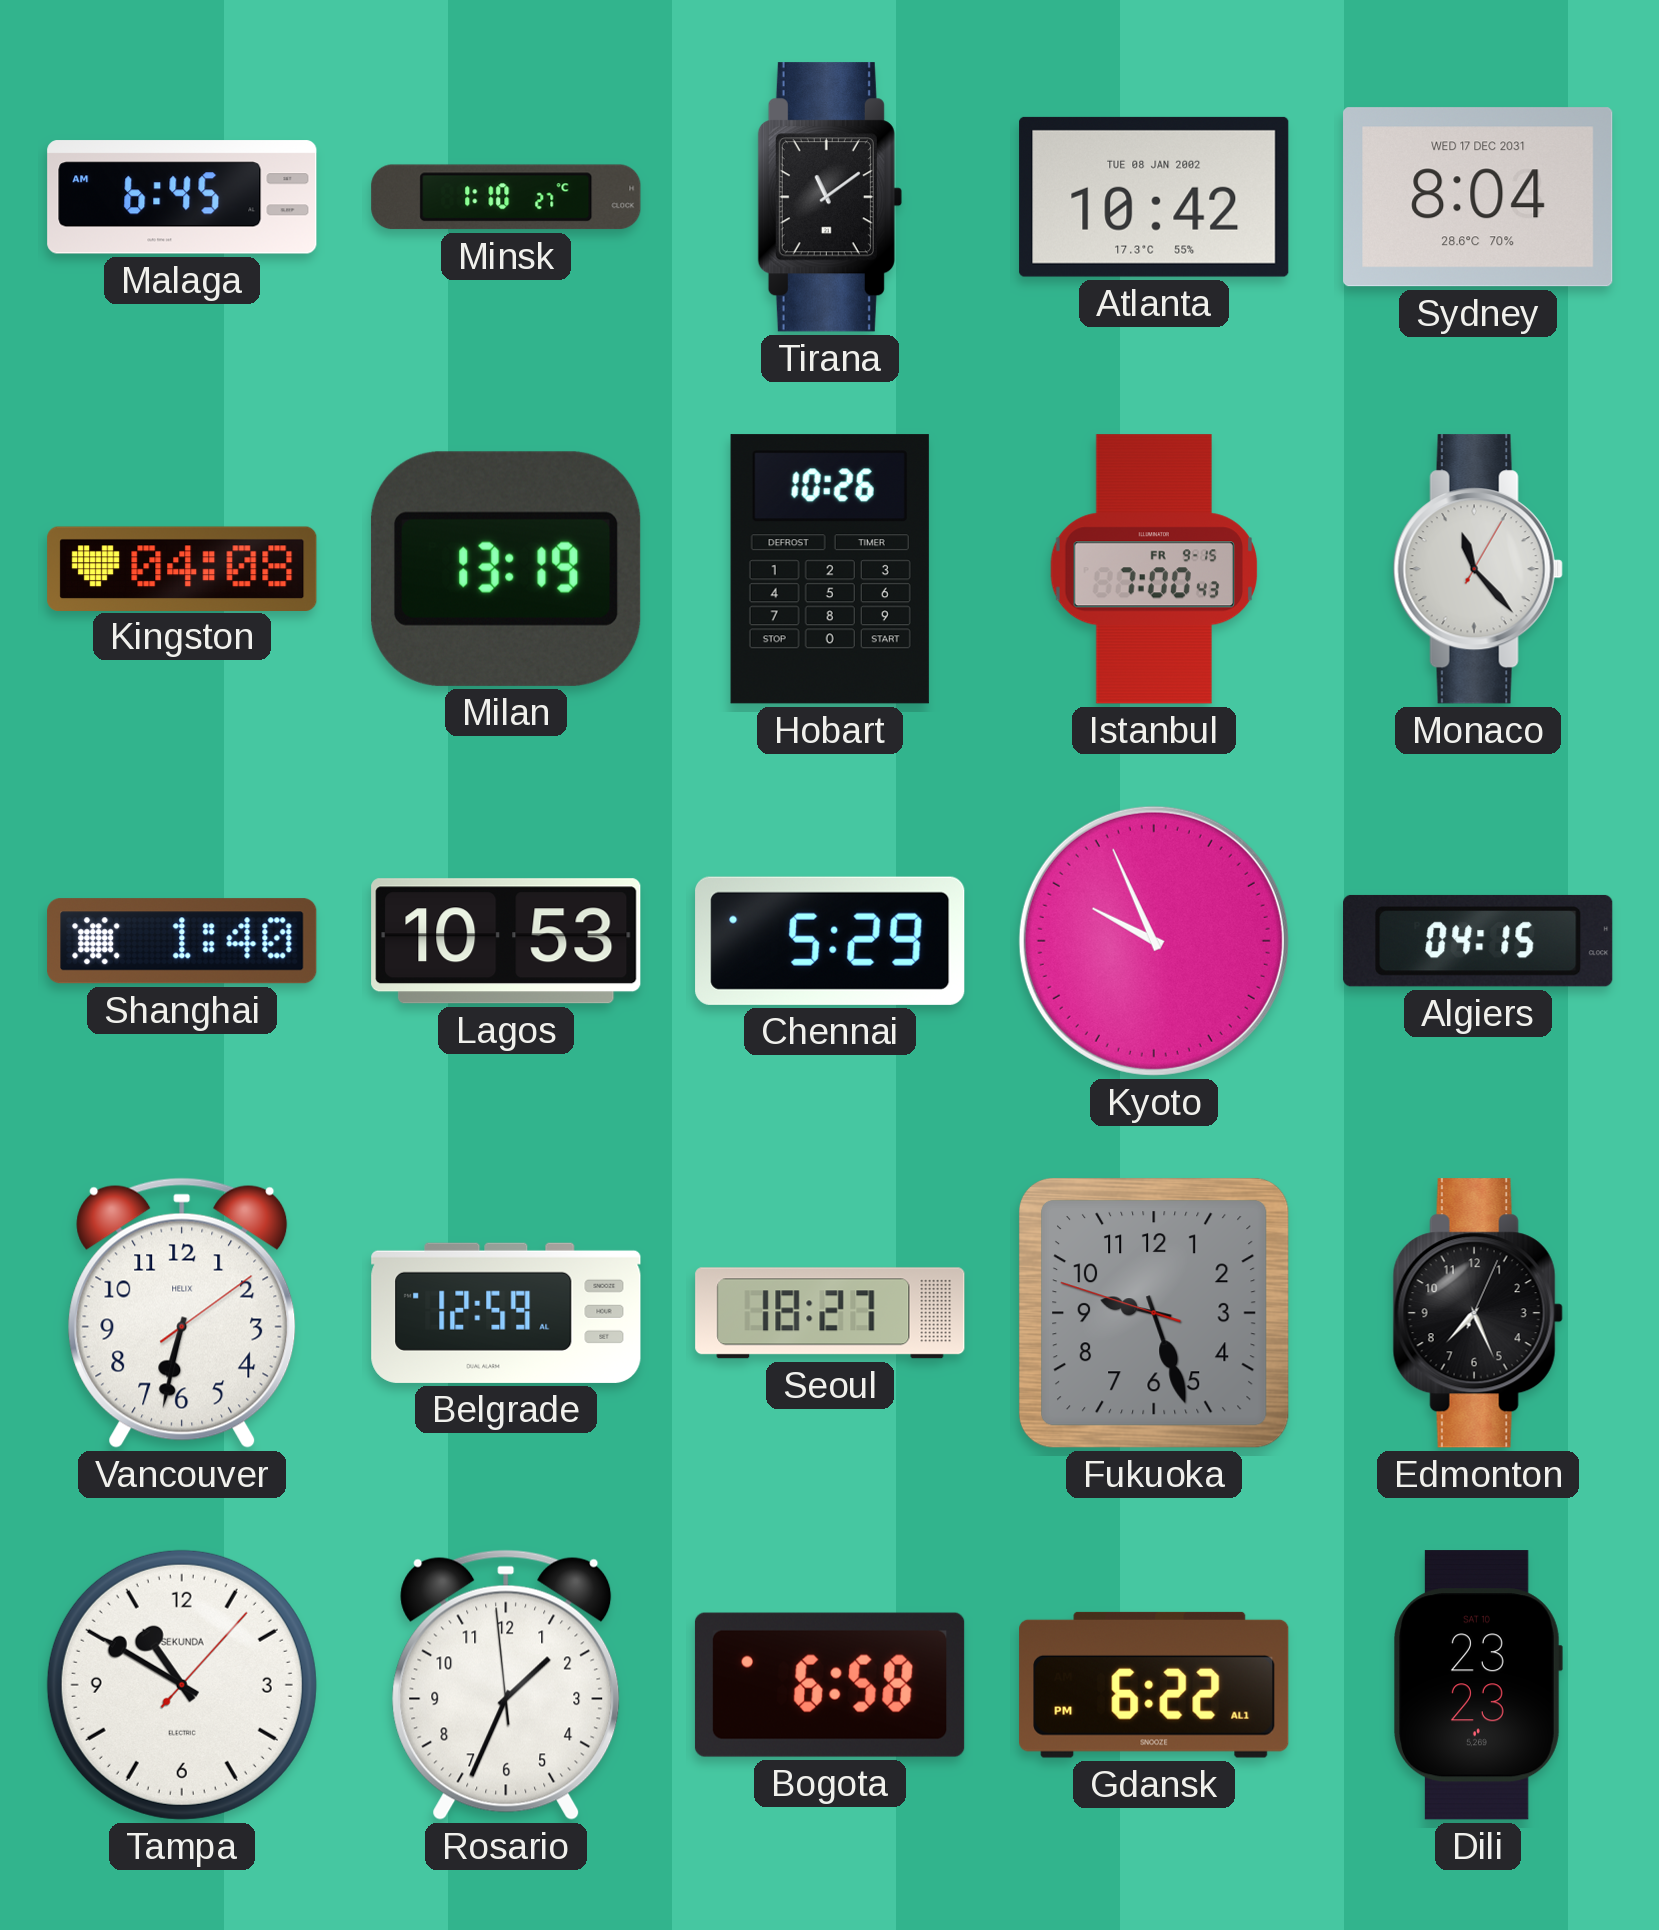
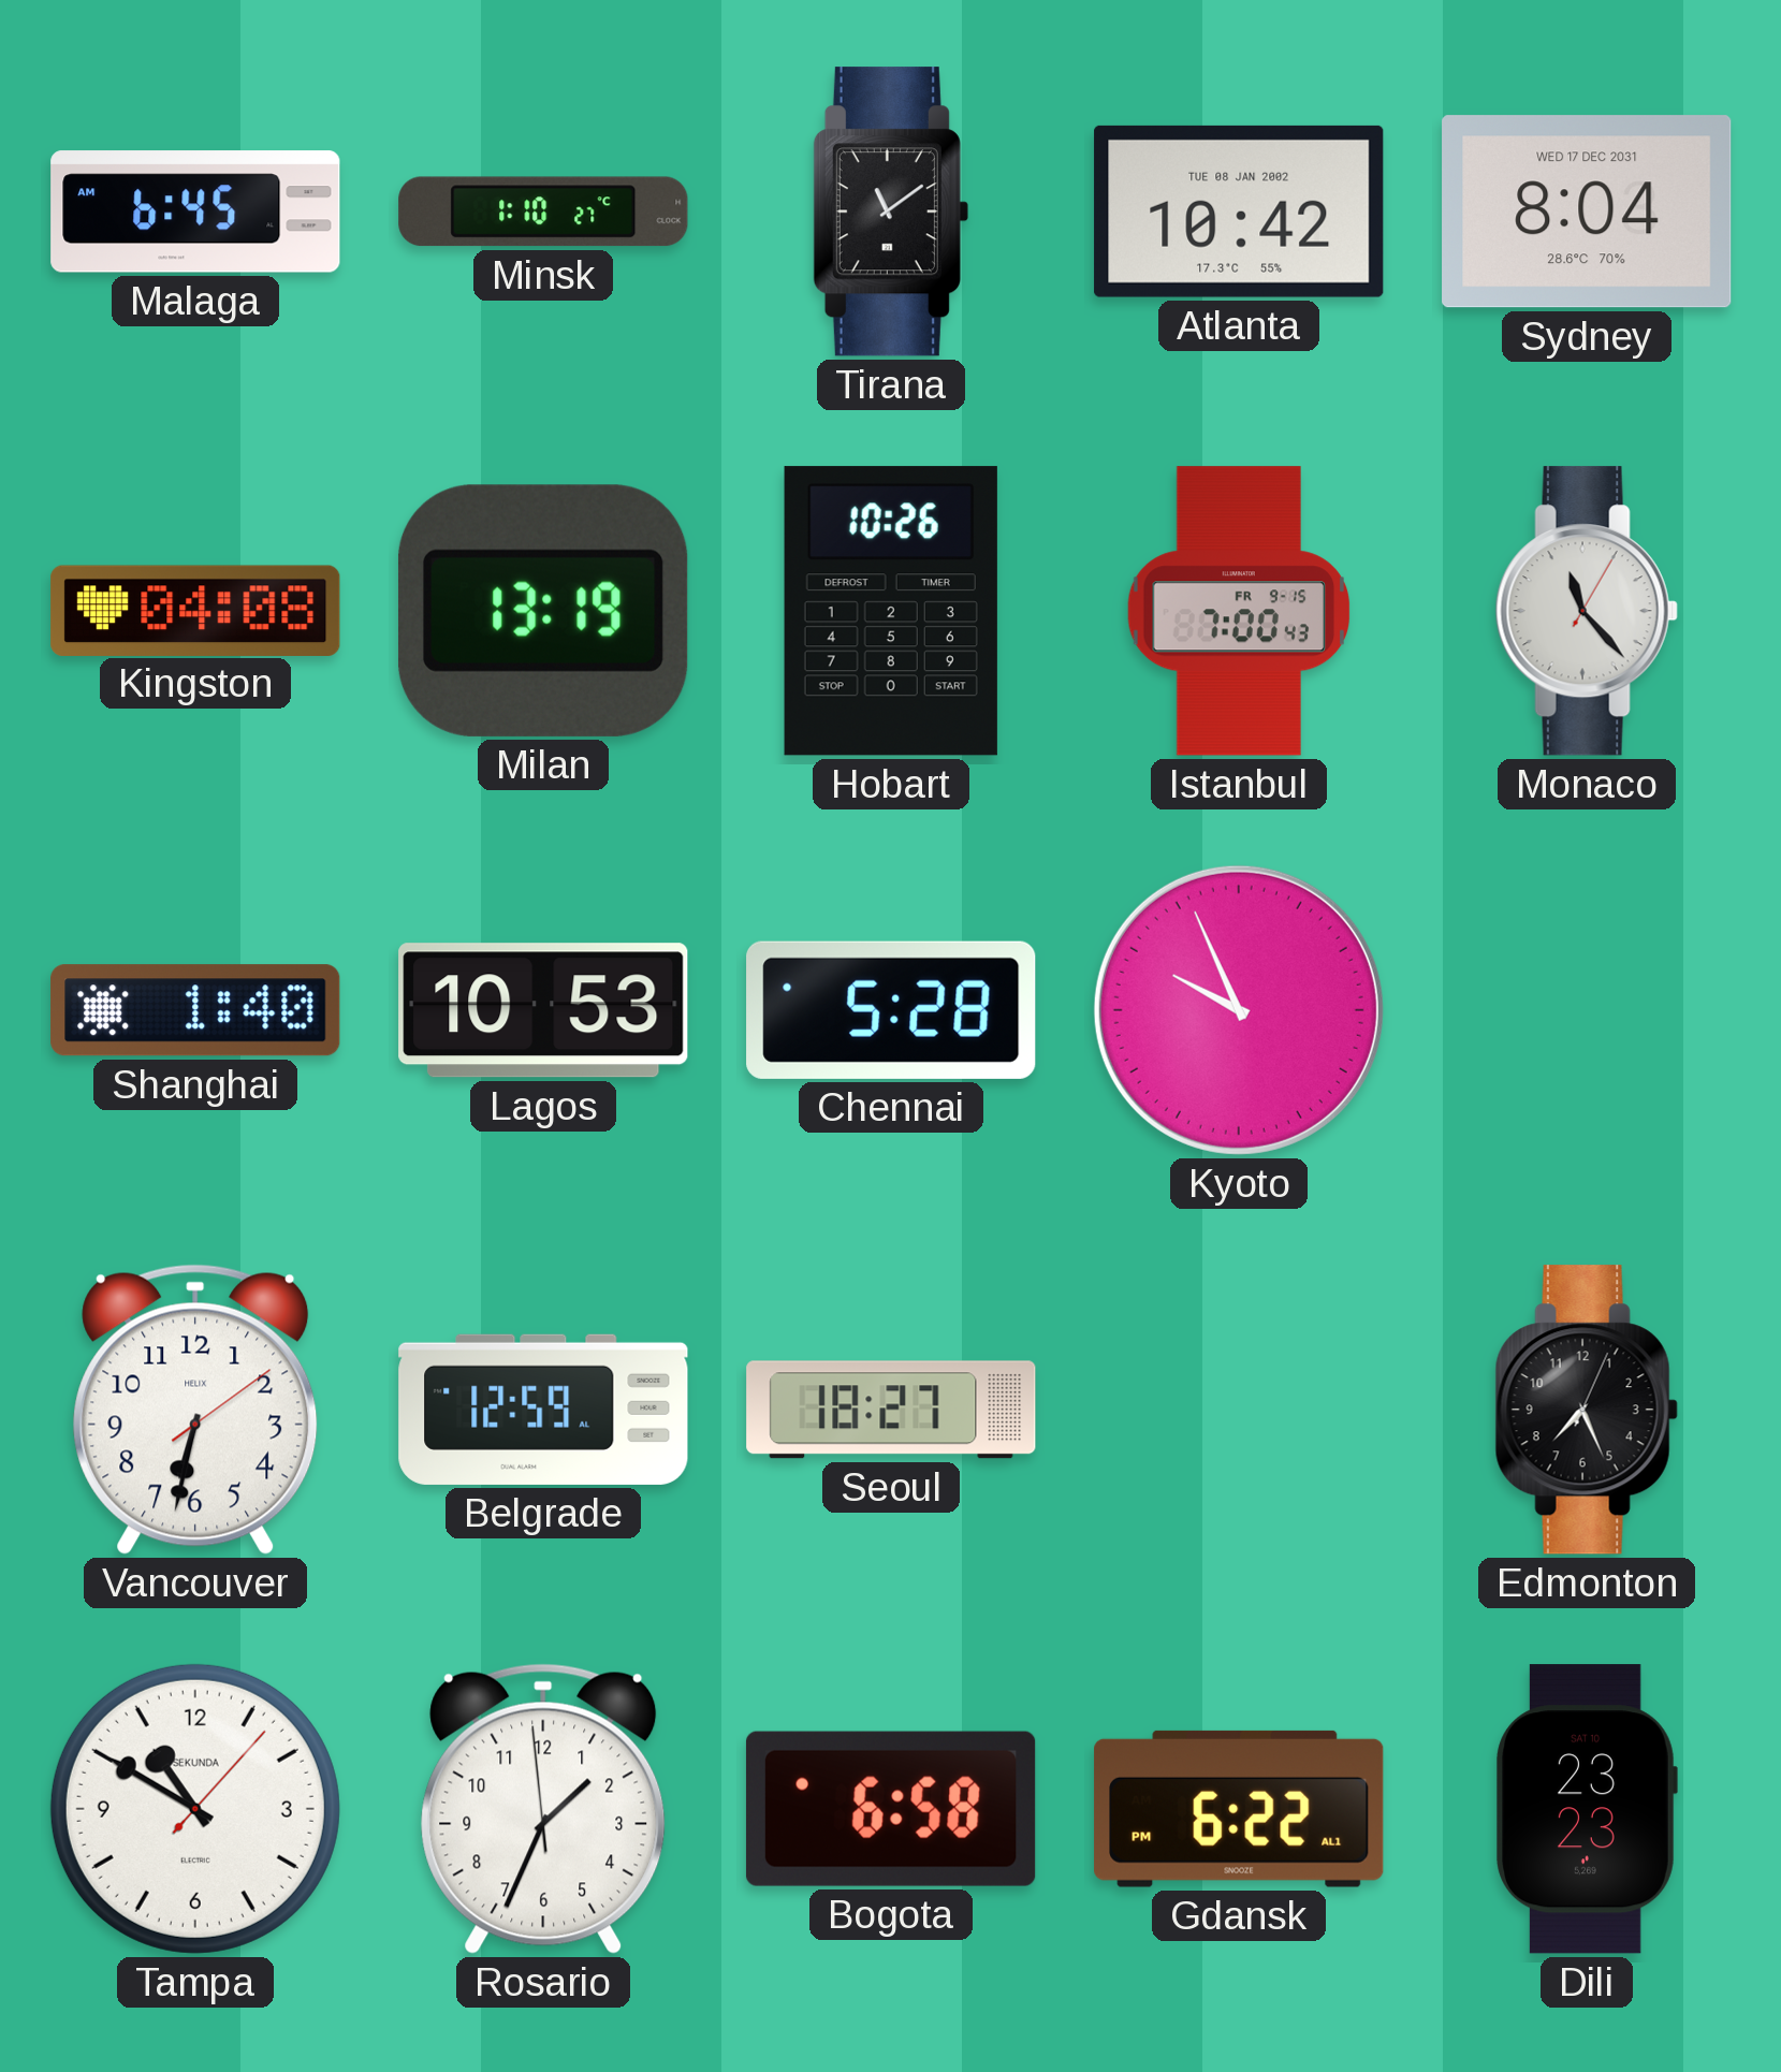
Chennai: 5:29 -> 5:28 (891, 1010)
Algiers: 04:15 -> none (1478, 941)
Fukuoka: 9:26 -> none (1154, 1313)
